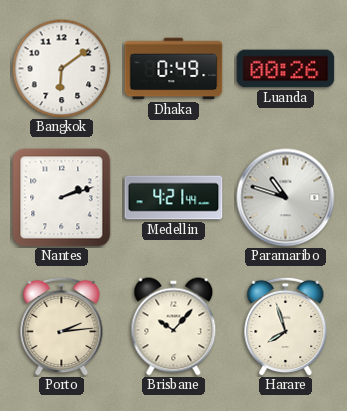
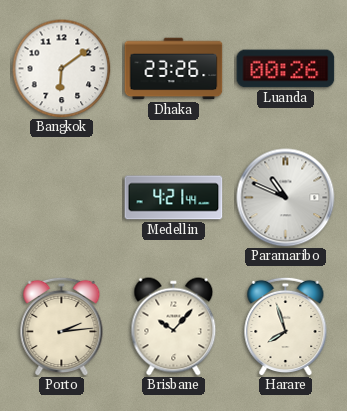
Dhaka: 0:49 -> 23:26 (174, 69)
Nantes: 2:12 -> none (62, 198)
Paramaribo: 10:48 -> 10:49 (286, 198)
